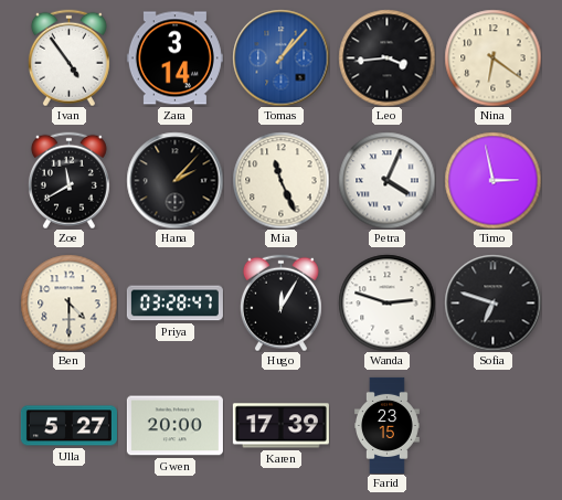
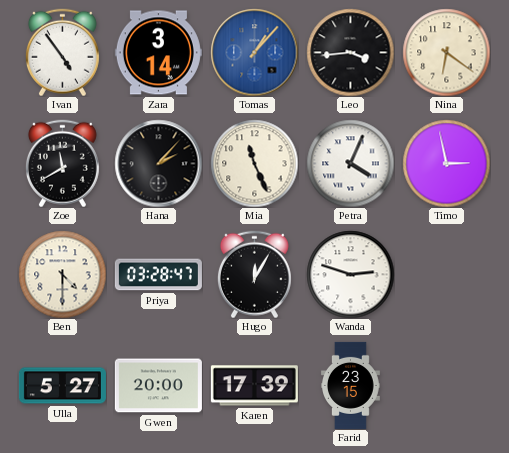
Sofia: 6:48 -> none (492, 302)
